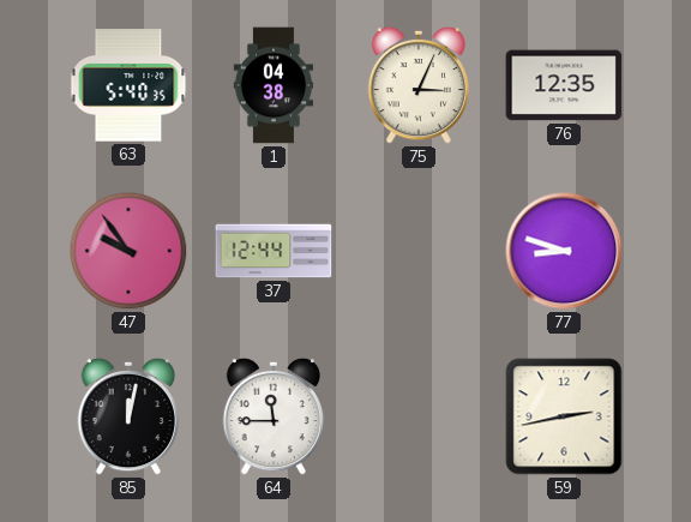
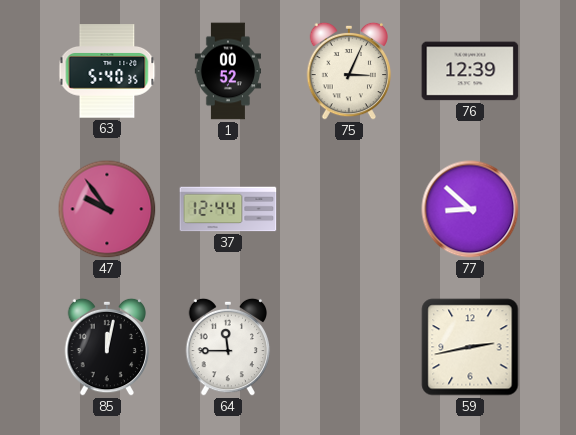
1: 04:38 -> 00:52 (227, 71)
76: 12:35 -> 12:39 (470, 71)
77: 8:48 -> 8:52 (470, 209)
